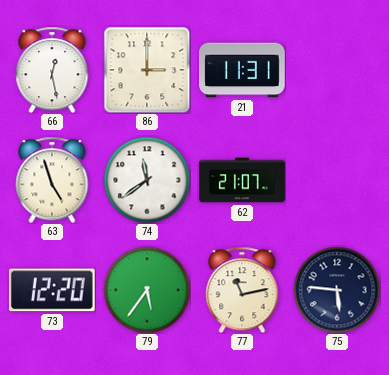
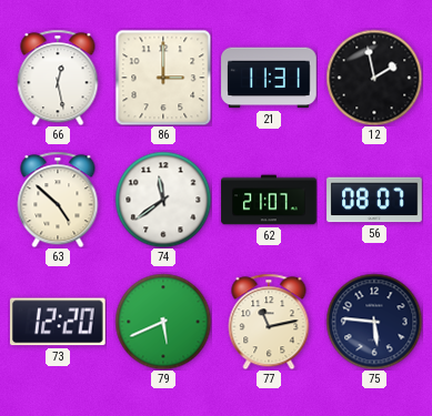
12: none -> 1:58 (374, 78)
63: 4:57 -> 4:52 (58, 200)
56: none -> 08:07 (374, 200)
79: 5:36 -> 5:41 (163, 322)
